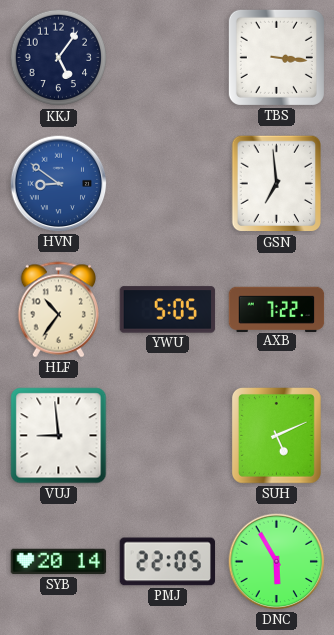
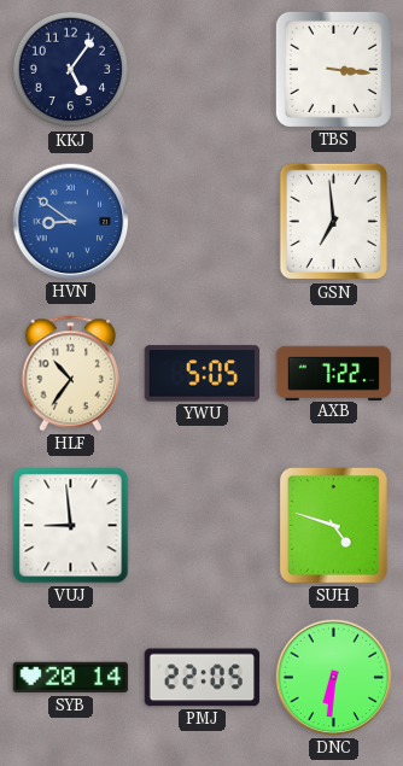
SUH: 5:11 -> 4:48 (334, 526)
DNC: 5:55 -> 6:31 (334, 678)
